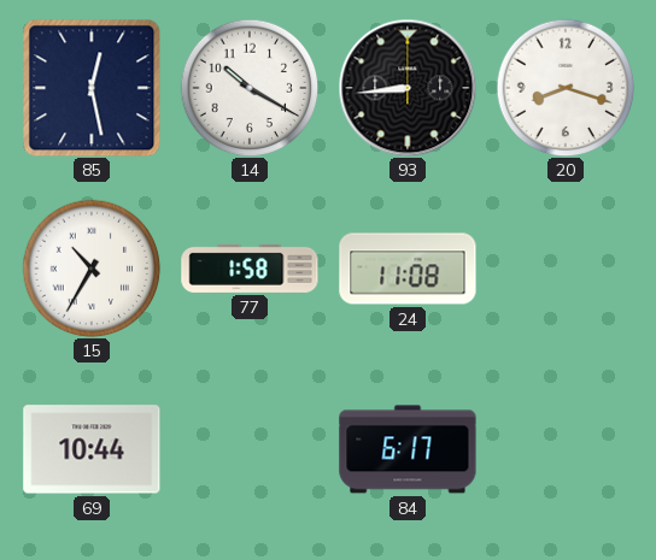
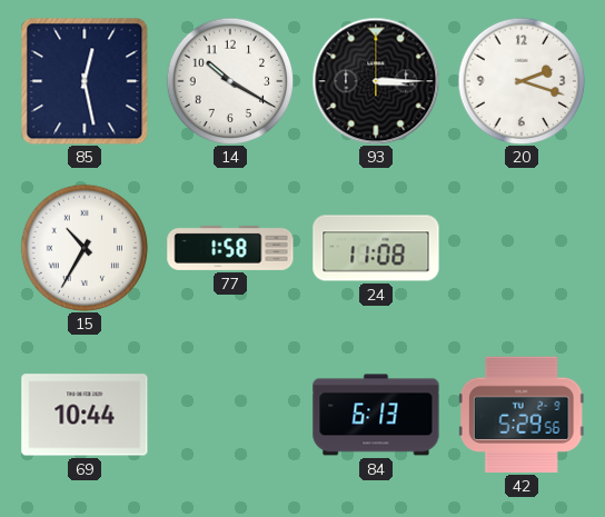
93: 8:44 -> 3:15 (376, 81)
20: 8:18 -> 2:18 (522, 81)
84: 6:17 -> 6:13 (376, 415)
42: none -> 5:29 (522, 415)
